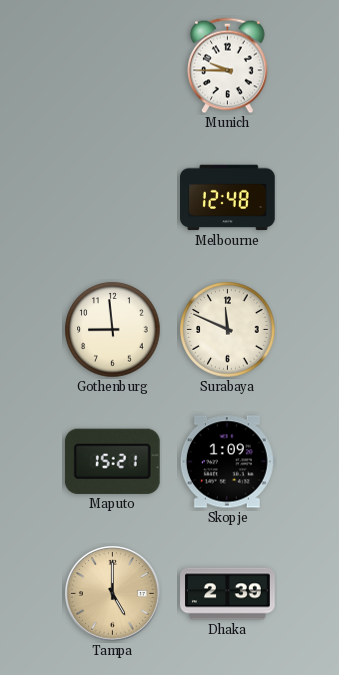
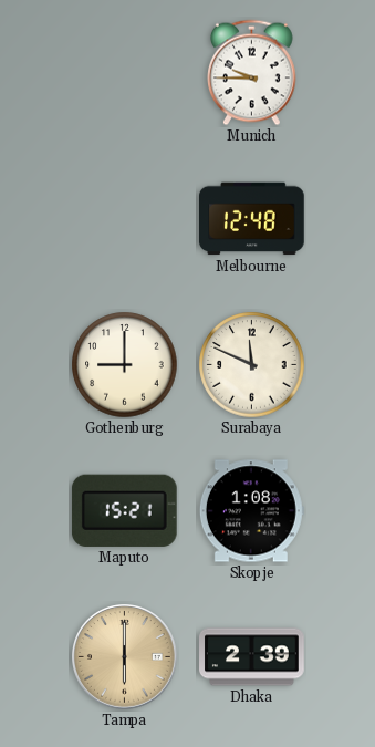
Gothenburg: 8:59 -> 9:00 (125, 365)
Skopje: 1:09 -> 1:08 (251, 511)
Tampa: 5:00 -> 6:00 (125, 657)
